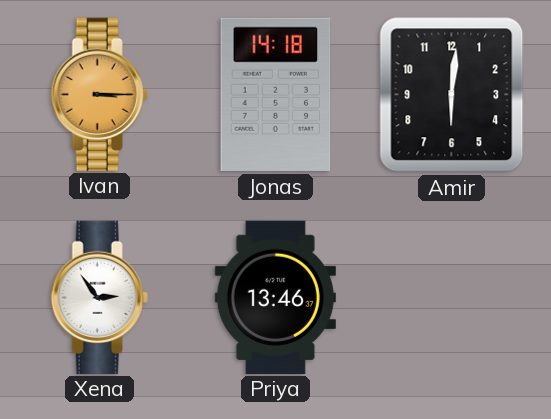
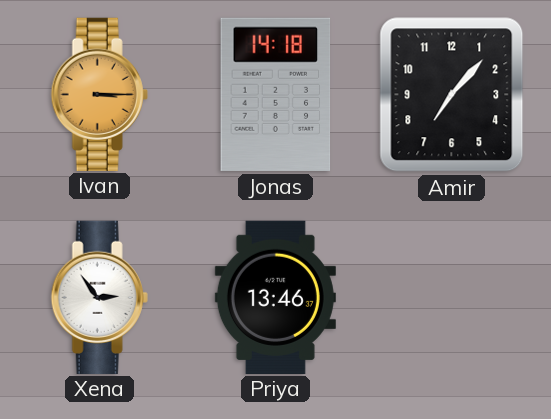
Amir: 6:01 -> 7:07 (452, 95)
